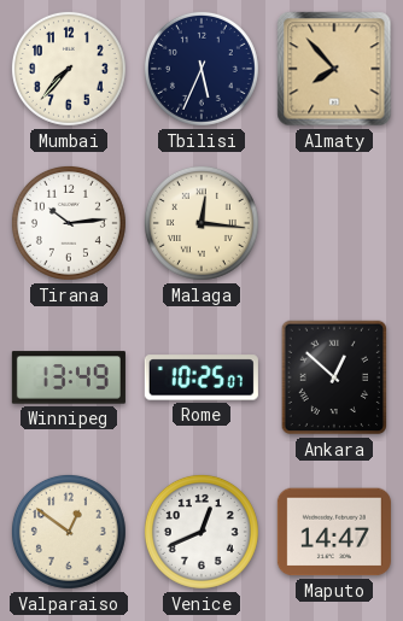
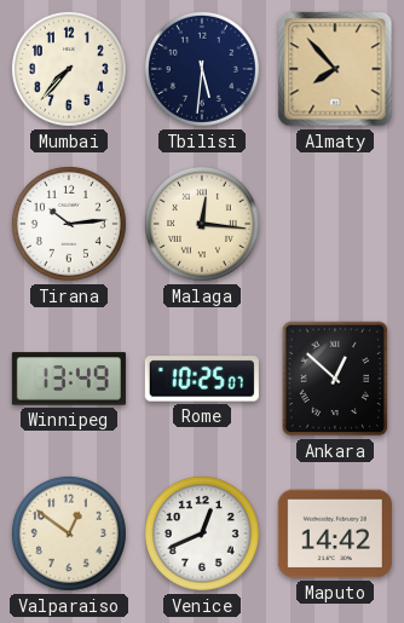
Tbilisi: 5:34 -> 5:31 (202, 69)
Maputo: 14:47 -> 14:42 (335, 533)
